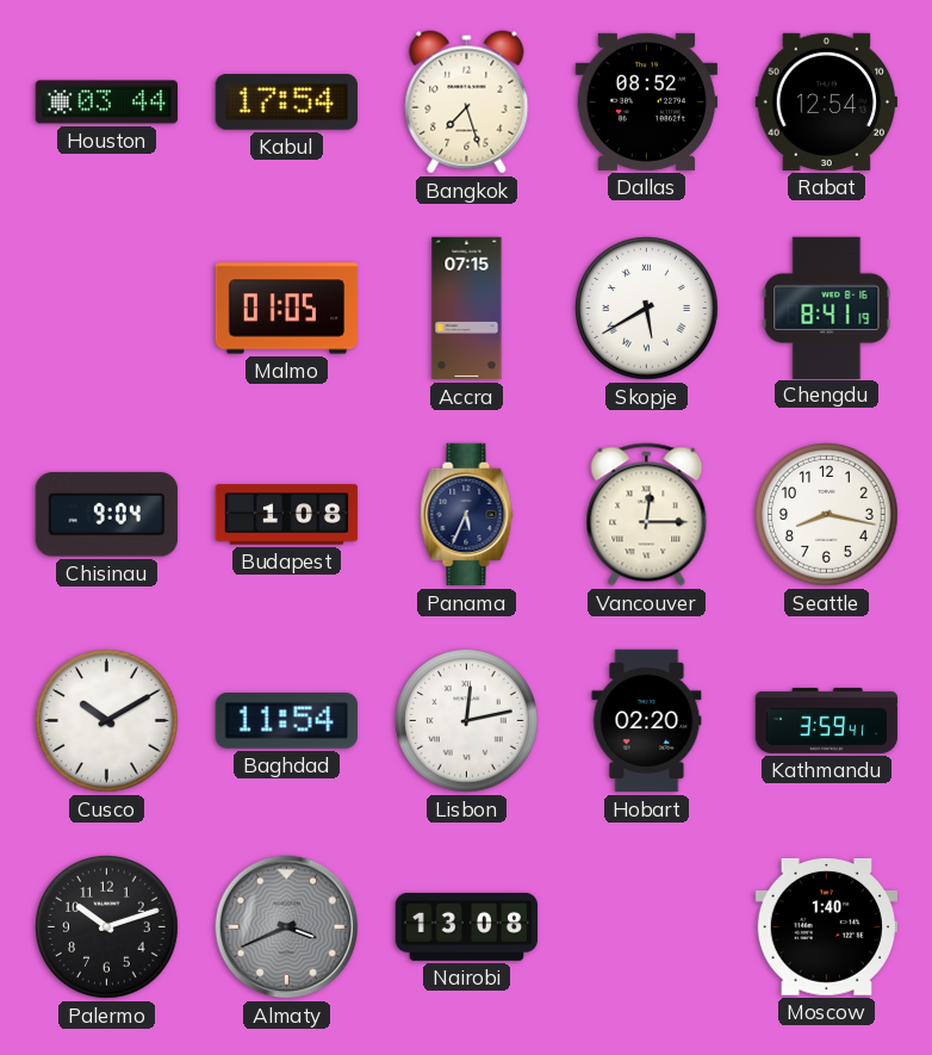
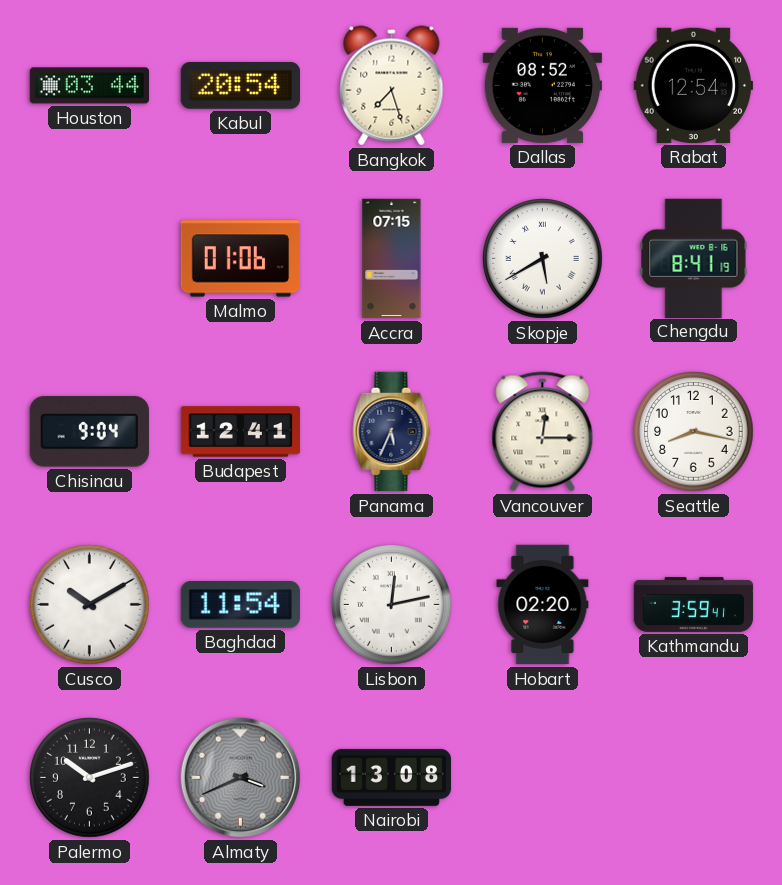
Kabul: 17:54 -> 20:54 (240, 86)
Malmo: 01:05 -> 01:06 (241, 259)
Budapest: 1:08 -> 12:41 (241, 432)
Moscow: 1:40 -> none (826, 926)
